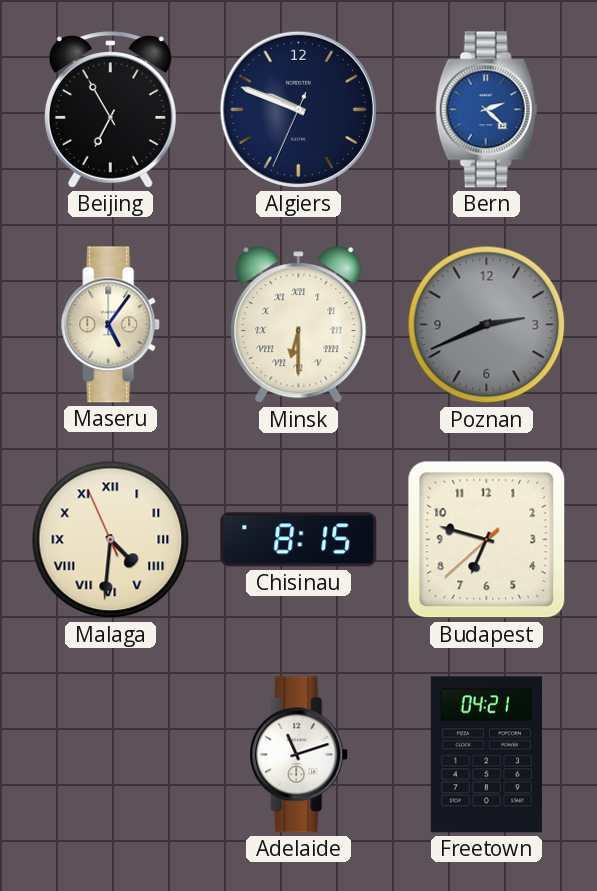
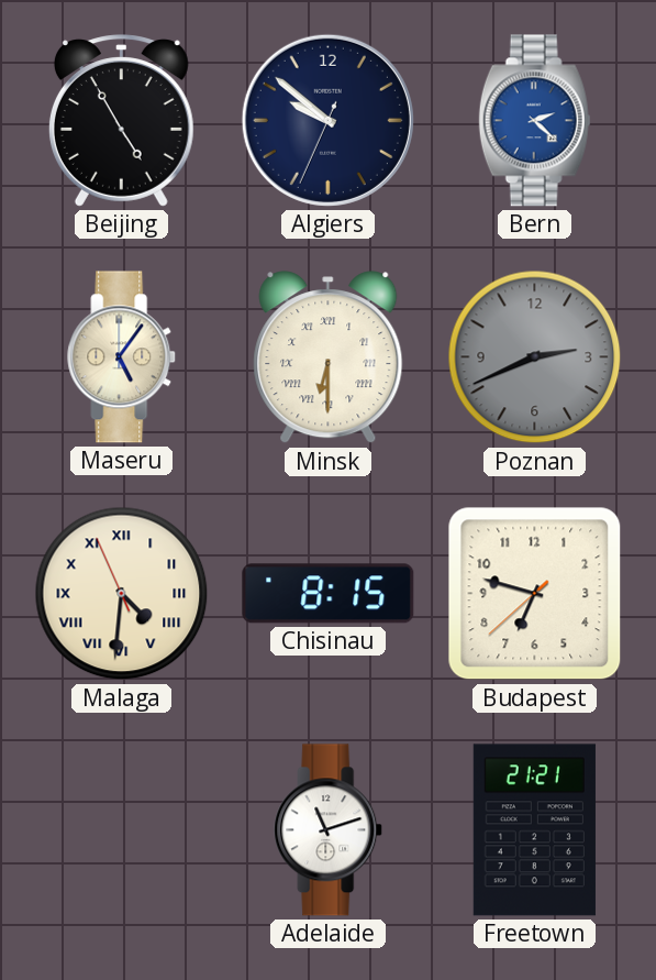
Beijing: 6:55 -> 4:55 (121, 121)
Algiers: 9:48 -> 9:51 (327, 120)
Freetown: 04:21 -> 21:21 (534, 830)
